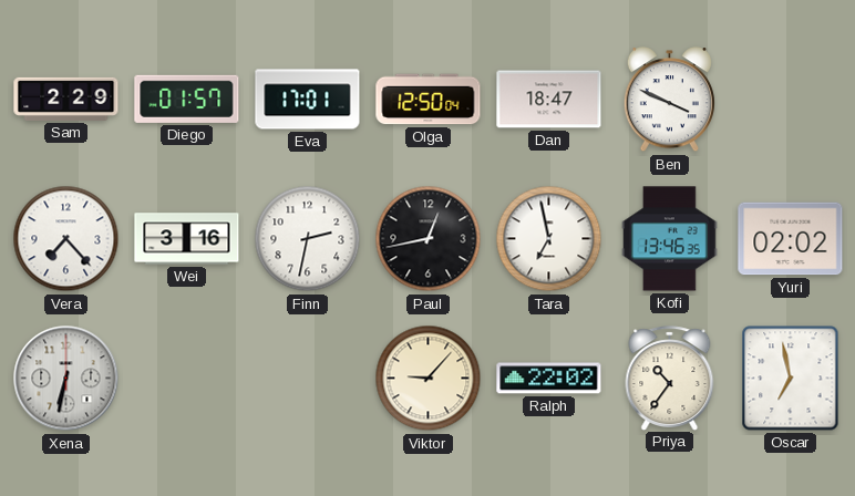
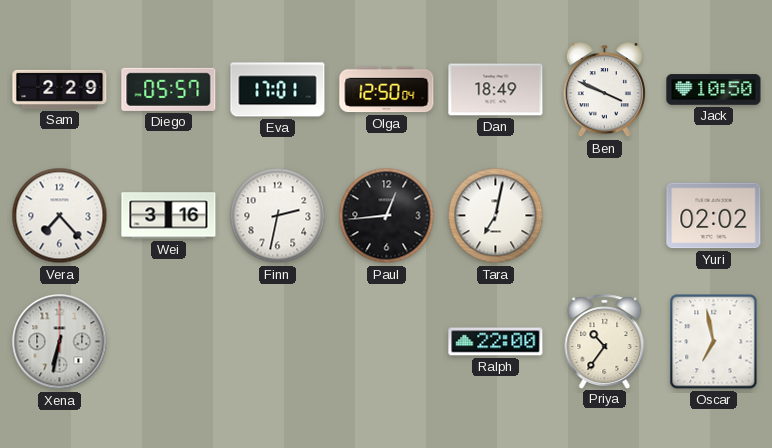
Diego: 01:57 -> 05:57 (169, 89)
Dan: 18:47 -> 18:49 (496, 90)
Jack: none -> 10:50 (714, 90)
Paul: 12:43 -> 12:44 (387, 216)
Tara: 6:58 -> 7:02 (496, 216)
Kofi: 13:46 -> none (670, 239)
Viktor: 9:07 -> none (429, 379)
Ralph: 22:02 -> 22:00 (496, 342)
